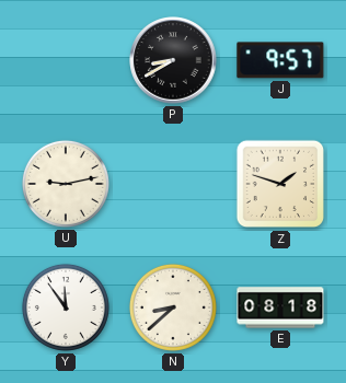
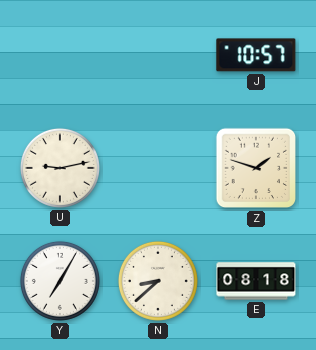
P: 8:40 -> none (173, 60)
J: 9:57 -> 10:57 (256, 55)
Y: 11:54 -> 7:05 (60, 281)
